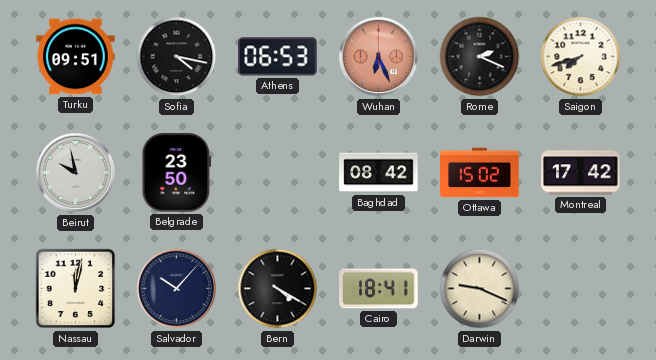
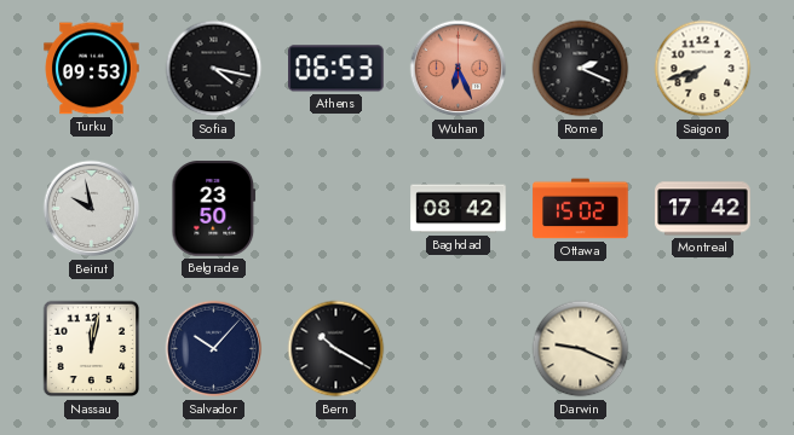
Turku: 09:51 -> 09:53 (92, 69)
Bern: 4:20 -> 10:20 (336, 349)
Cairo: 18:41 -> none (379, 289)
